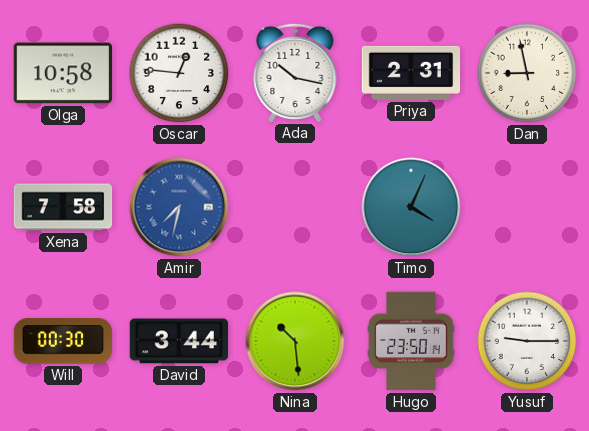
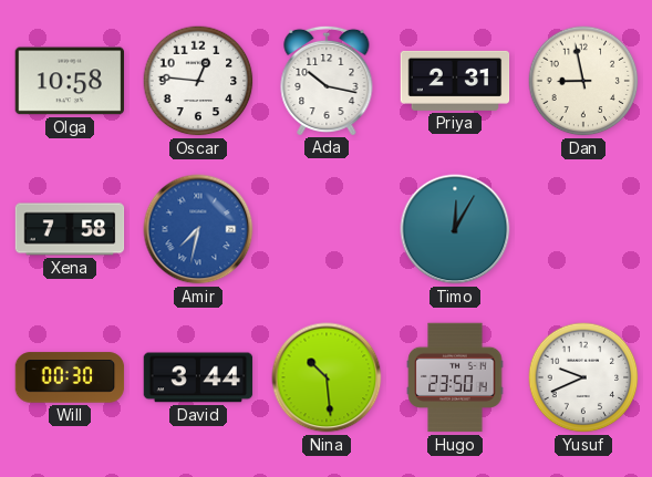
Timo: 4:04 -> 12:05 (455, 229)
Yusuf: 9:15 -> 9:41 (583, 377)
